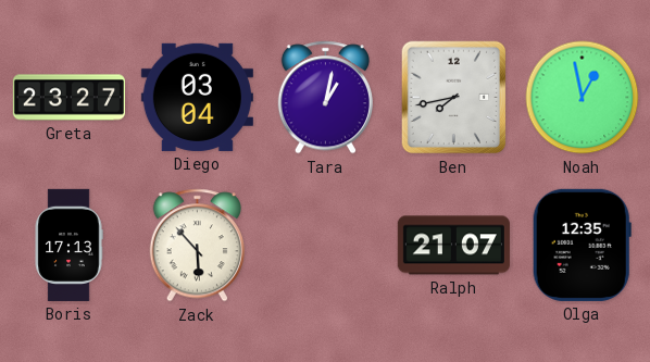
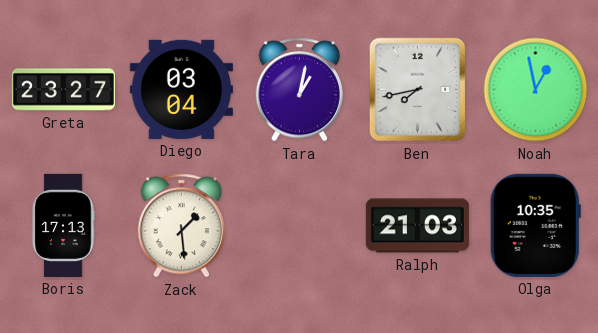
Zack: 5:53 -> 1:29 (181, 226)
Ralph: 21:07 -> 21:03 (417, 226)
Olga: 12:35 -> 10:35 (535, 225)
